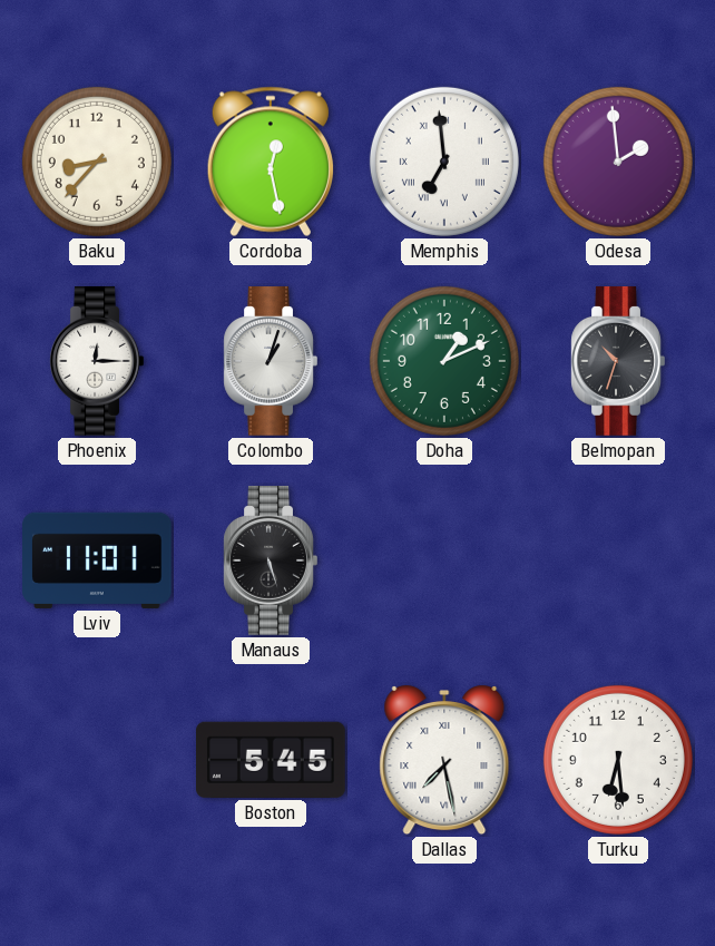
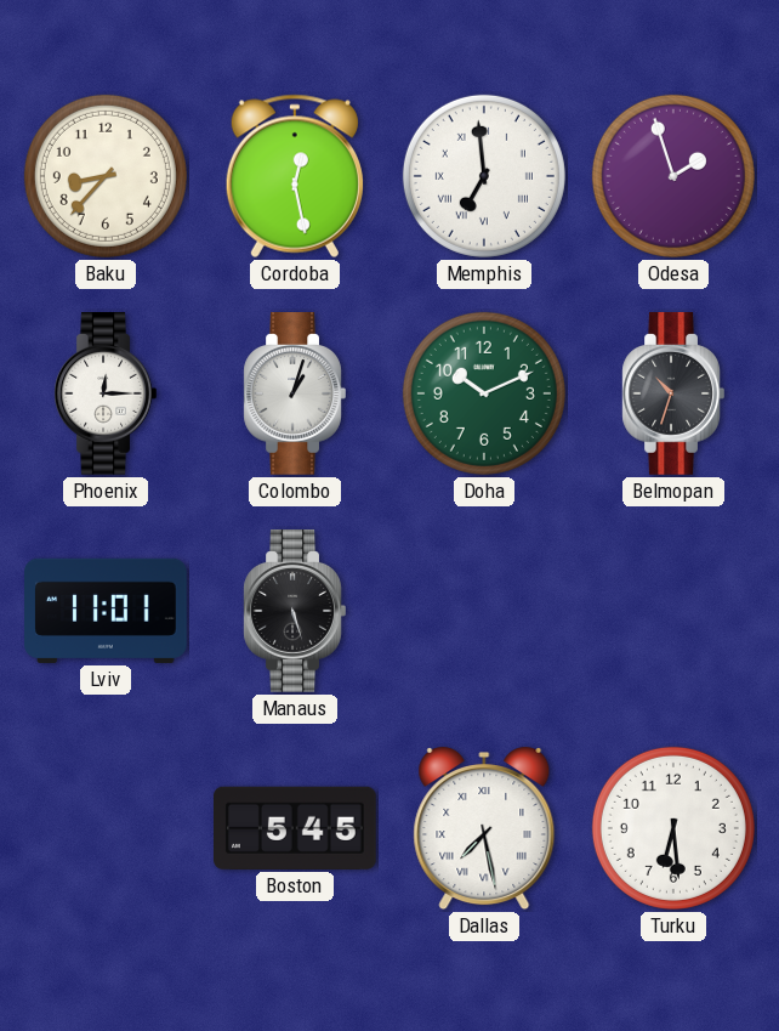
Odesa: 1:59 -> 1:57 (673, 176)
Doha: 1:11 -> 10:11 (484, 393)
